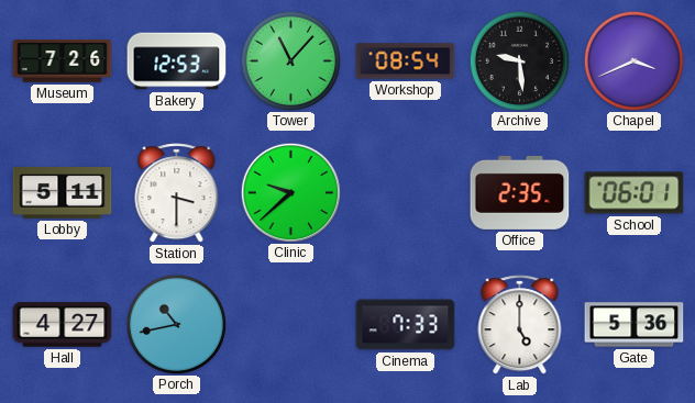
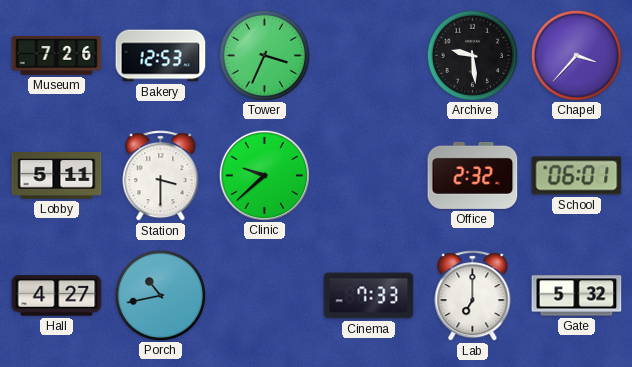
Tower: 11:07 -> 3:34 (264, 55)
Workshop: 08:54 -> none (406, 61)
Chapel: 3:41 -> 3:37 (576, 55)
Office: 2:35 -> 2:32 (473, 175)
Lab: 5:00 -> 7:00 (473, 296)
Gate: 5:36 -> 5:32 (577, 296)
